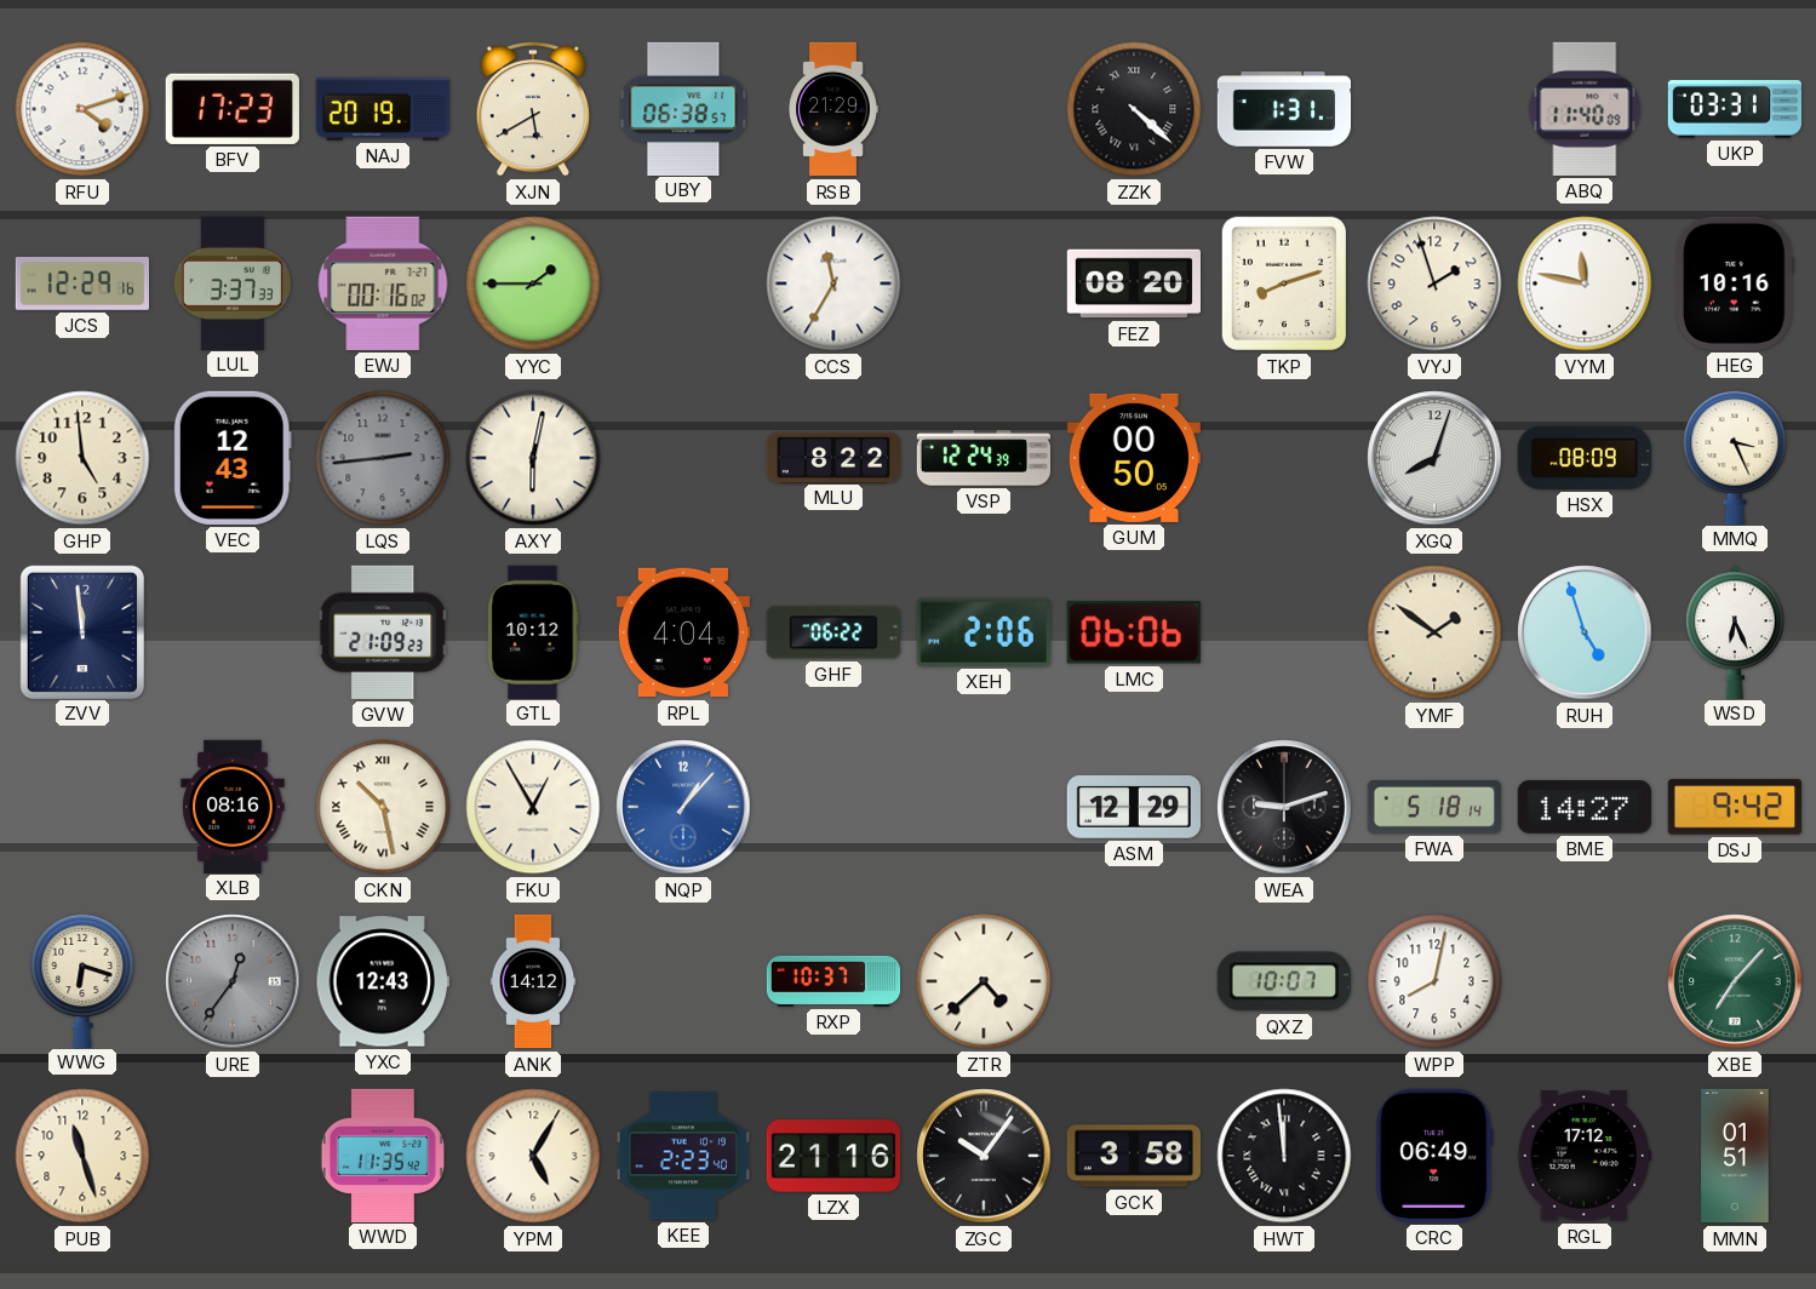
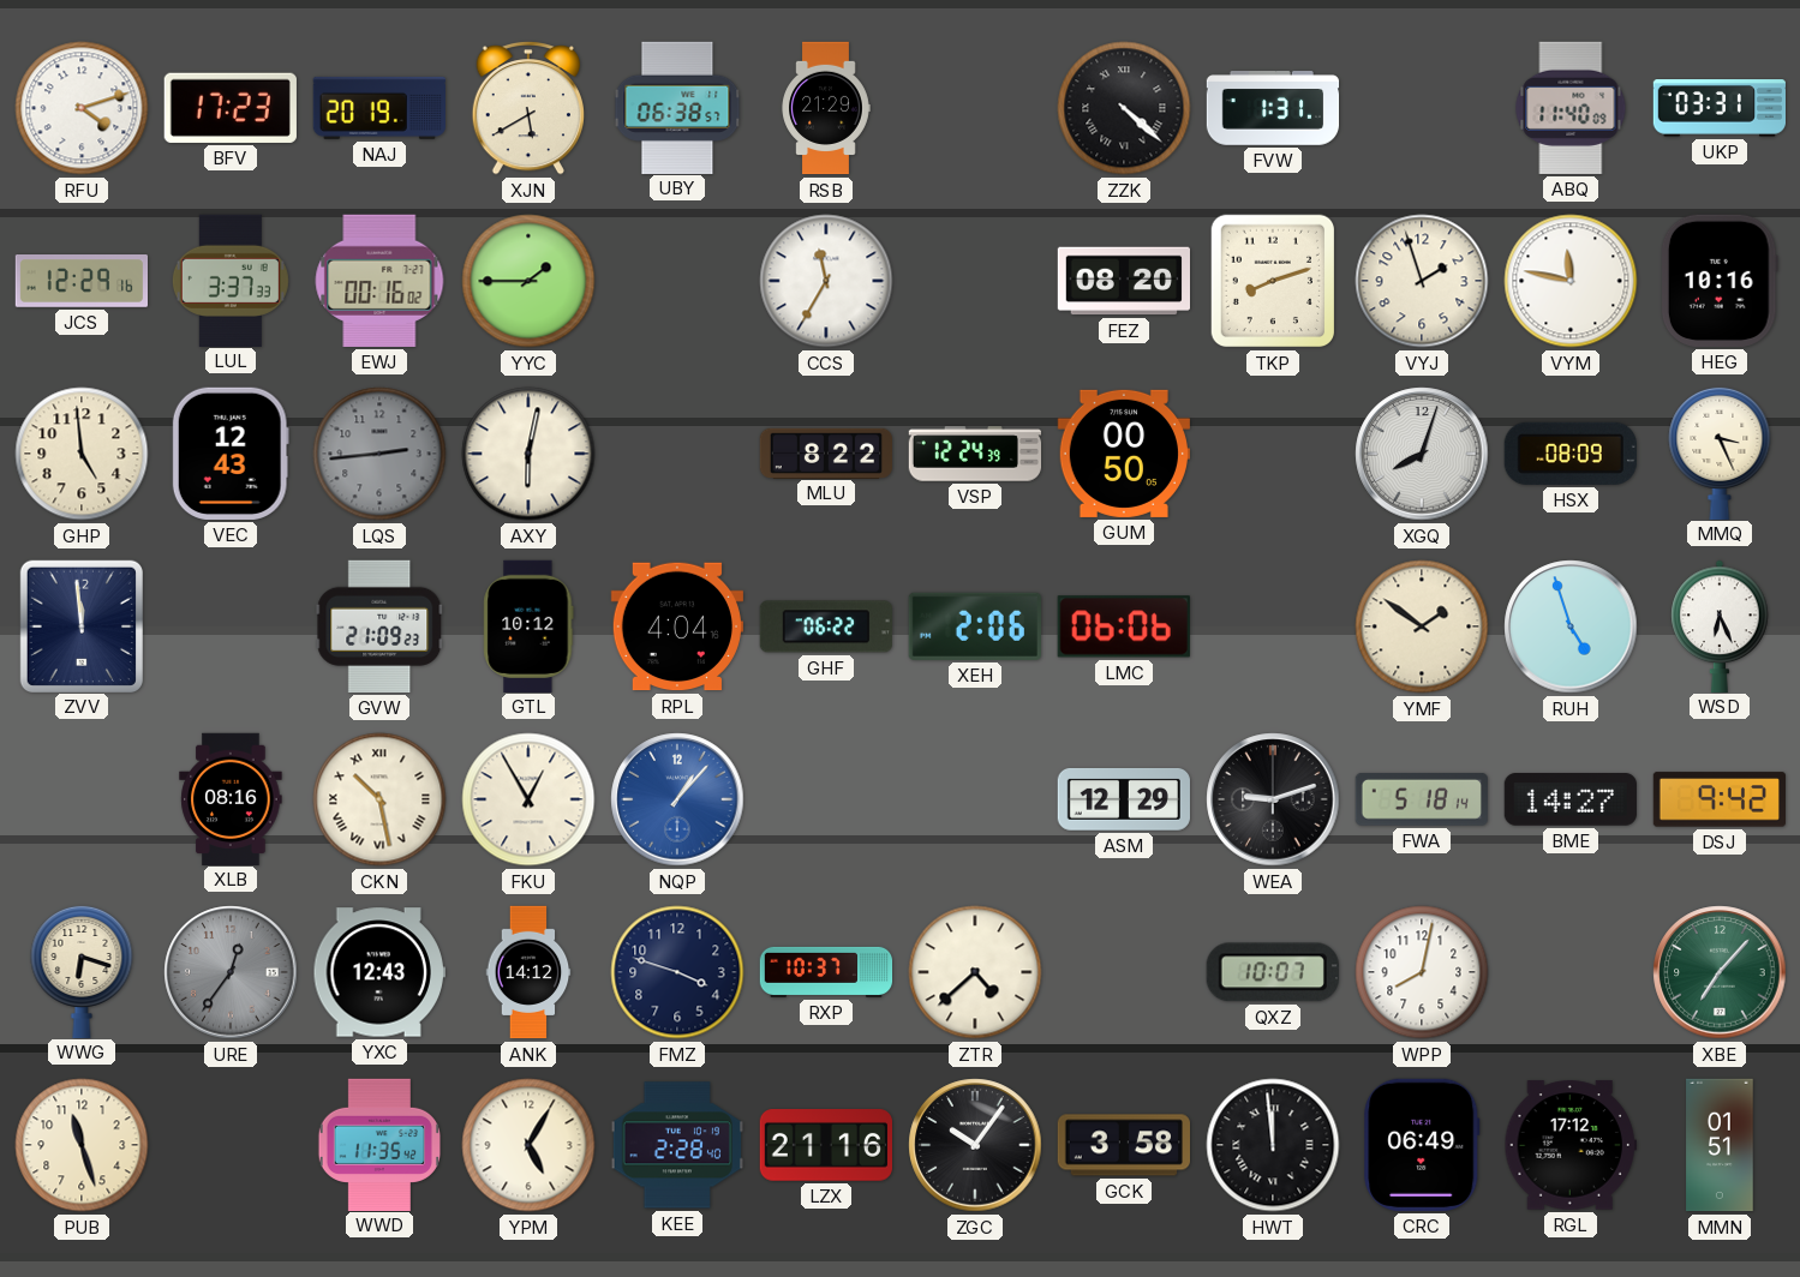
FMZ: none -> 3:48 (677, 972)
KEE: 2:23 -> 2:28 (676, 1145)
